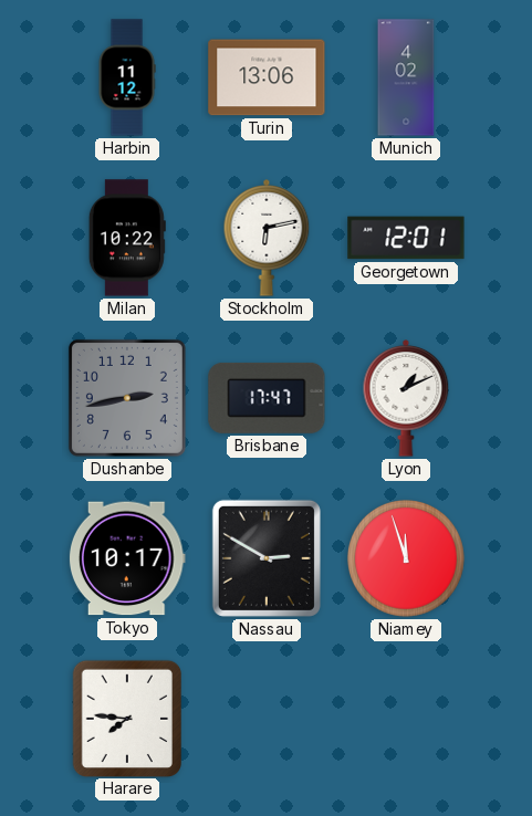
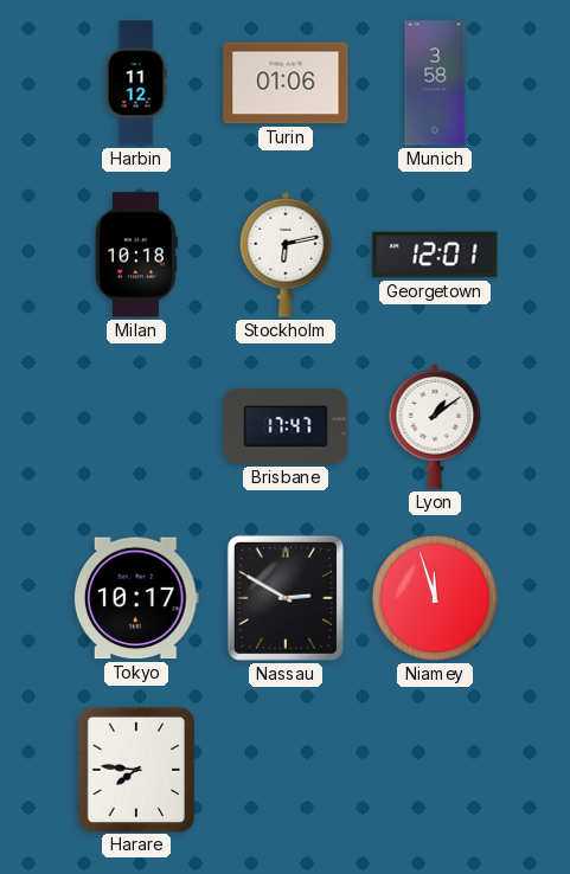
Turin: 13:06 -> 01:06 (286, 83)
Munich: 4:02 -> 3:58 (435, 83)
Milan: 10:22 -> 10:18 (136, 255)
Dushanbe: 2:43 -> none (127, 398)
Lyon: 1:11 -> 1:09 (435, 428)
